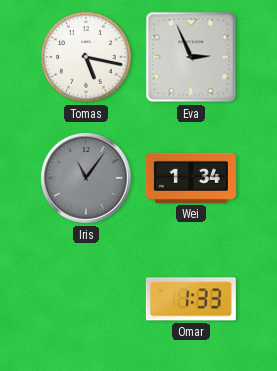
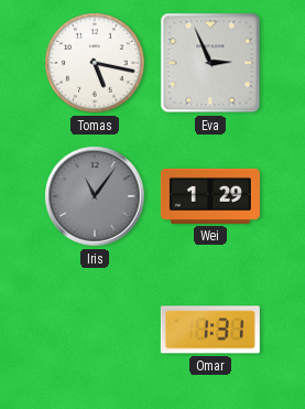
Wei: 1:34 -> 1:29 (210, 196)
Omar: 1:33 -> 1:31 (210, 330)
